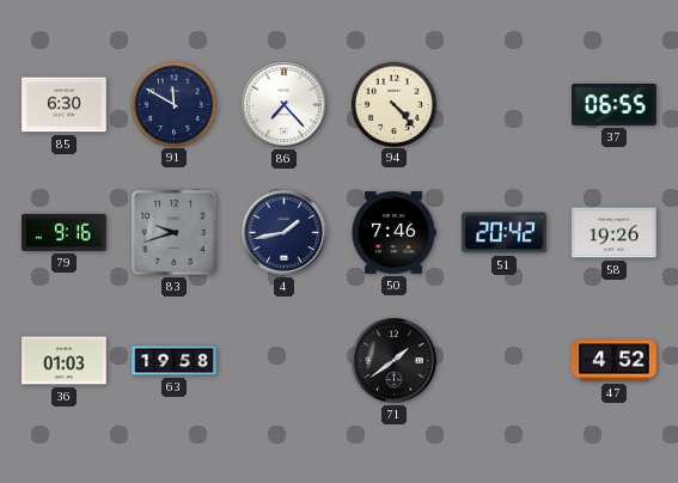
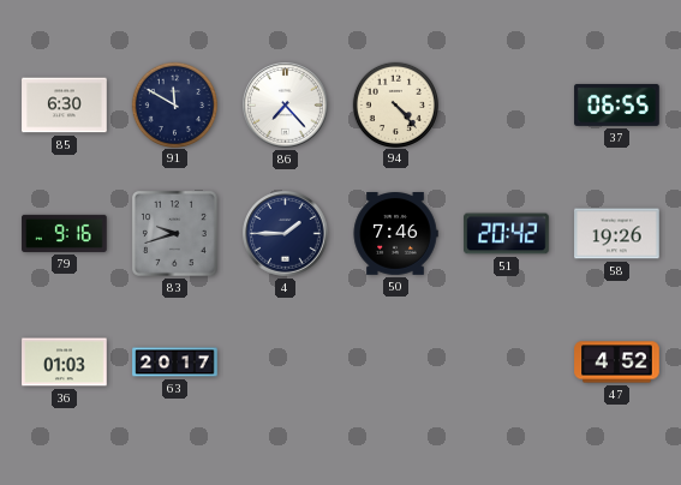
4: 1:43 -> 1:45 (286, 234)
63: 19:58 -> 20:17 (175, 363)
71: 1:39 -> none (395, 361)
